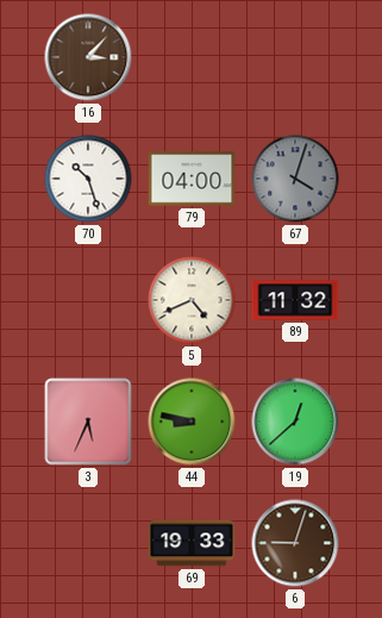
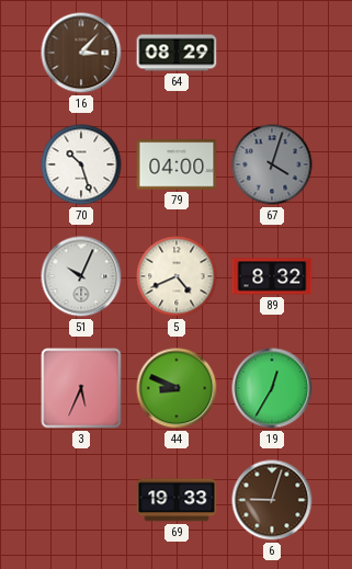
64: none -> 08:29 (177, 53)
51: none -> 10:04 (81, 276)
89: 11:32 -> 8:32 (272, 276)
44: 8:47 -> 8:49 (177, 388)
19: 12:38 -> 12:35 (272, 388)
